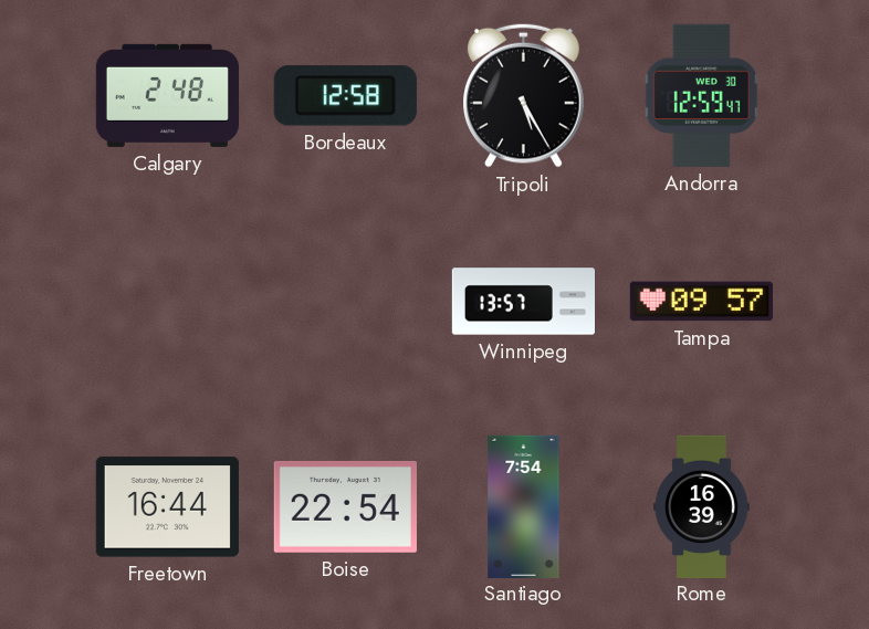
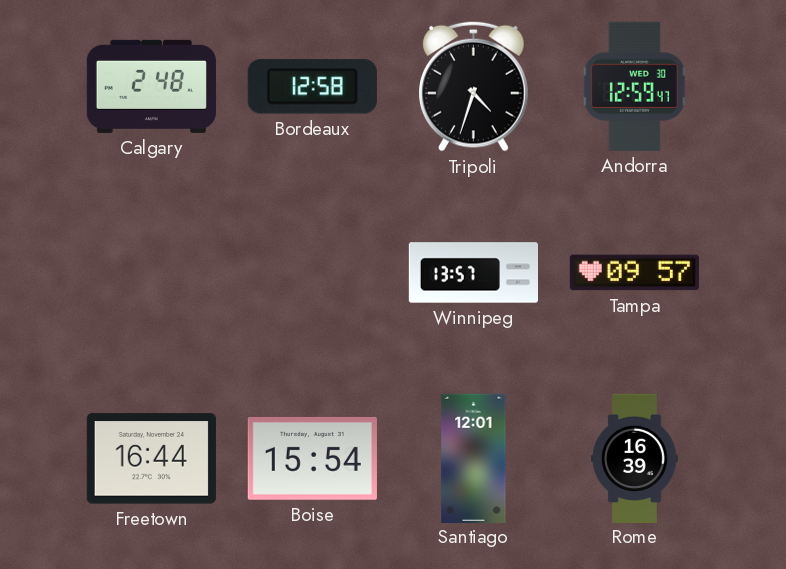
Tripoli: 5:25 -> 4:33 (474, 86)
Boise: 22:54 -> 15:54 (312, 458)
Santiago: 7:54 -> 12:01 (474, 458)
